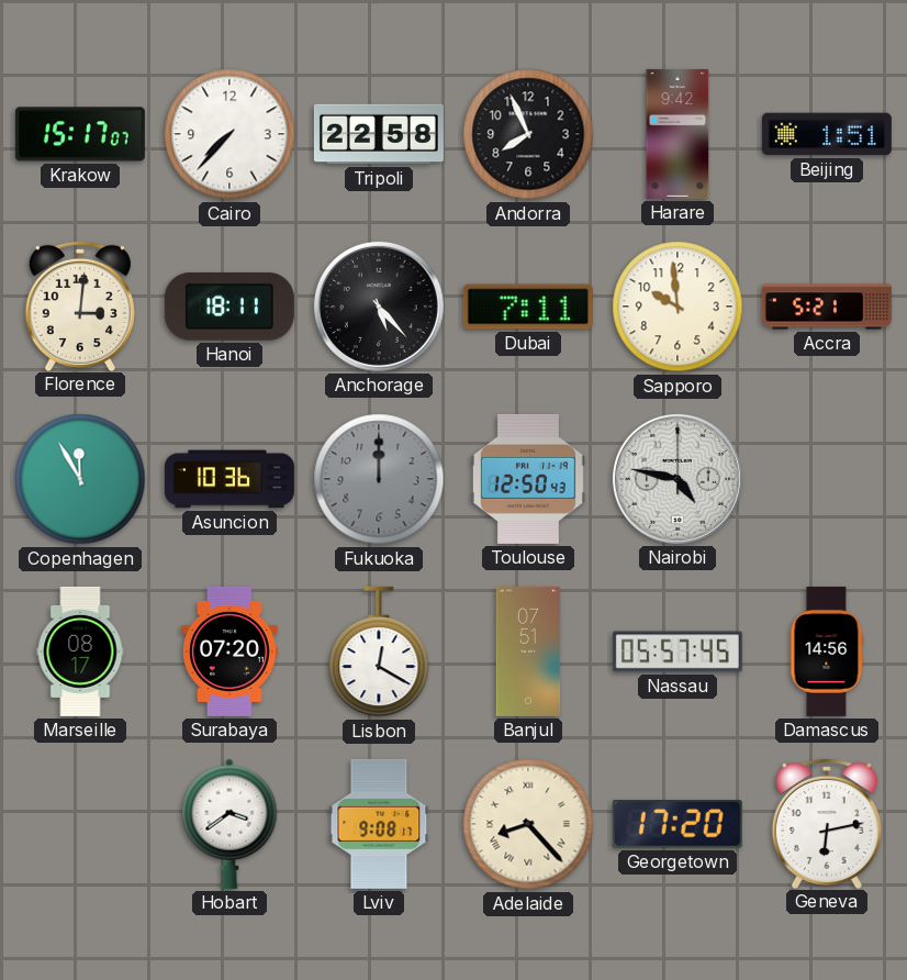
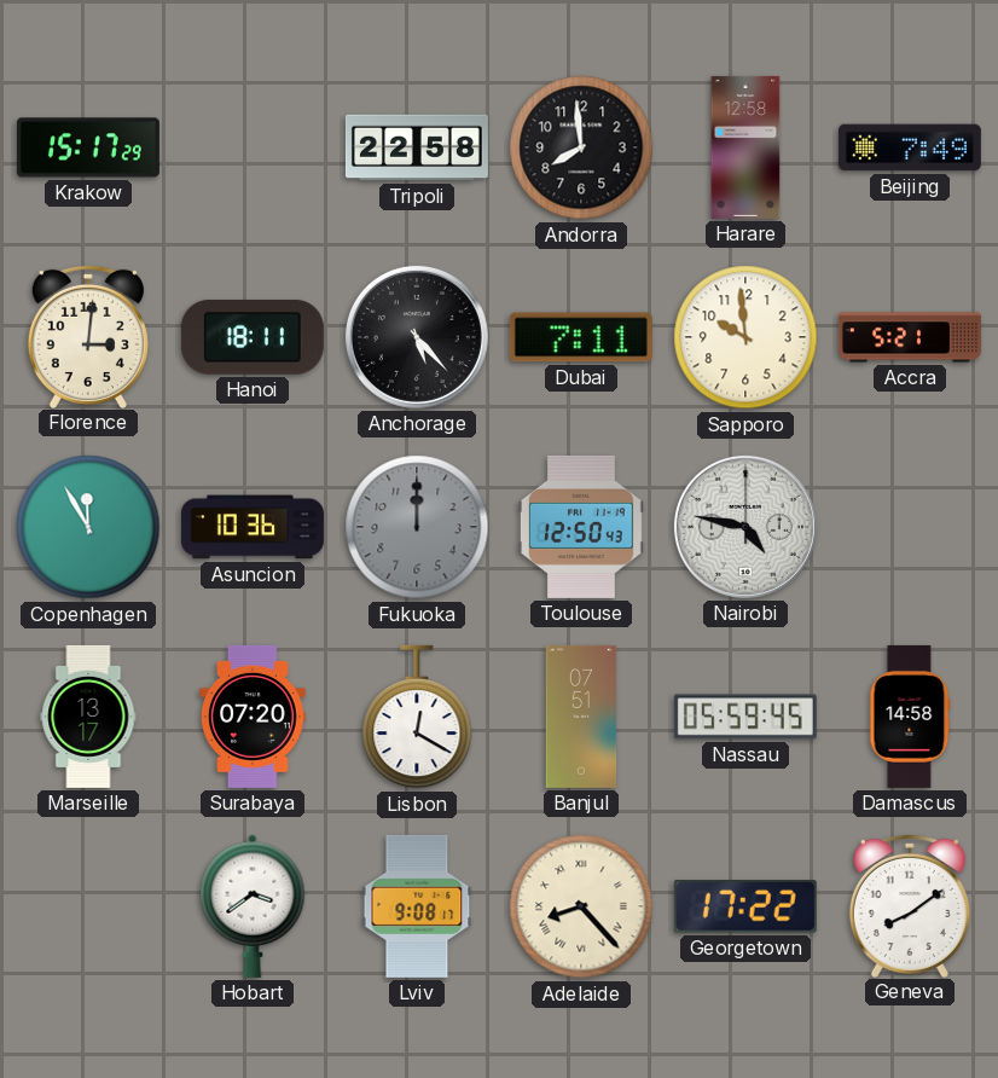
Krakow: 15:17:07 -> 15:17:29 (88, 147)
Cairo: 7:37 -> none (229, 134)
Andorra: 7:56 -> 7:59 (581, 147)
Harare: 9:42 -> 12:58 (745, 147)
Beijing: 1:51 -> 7:49 (910, 147)
Marseille: 08:17 -> 13:17 (88, 717)
Nassau: 05:57 -> 05:59 (745, 717)
Damascus: 14:56 -> 14:58 (910, 717)
Georgetown: 17:20 -> 17:22 (745, 906)
Geneva: 6:13 -> 8:09 (910, 905)
